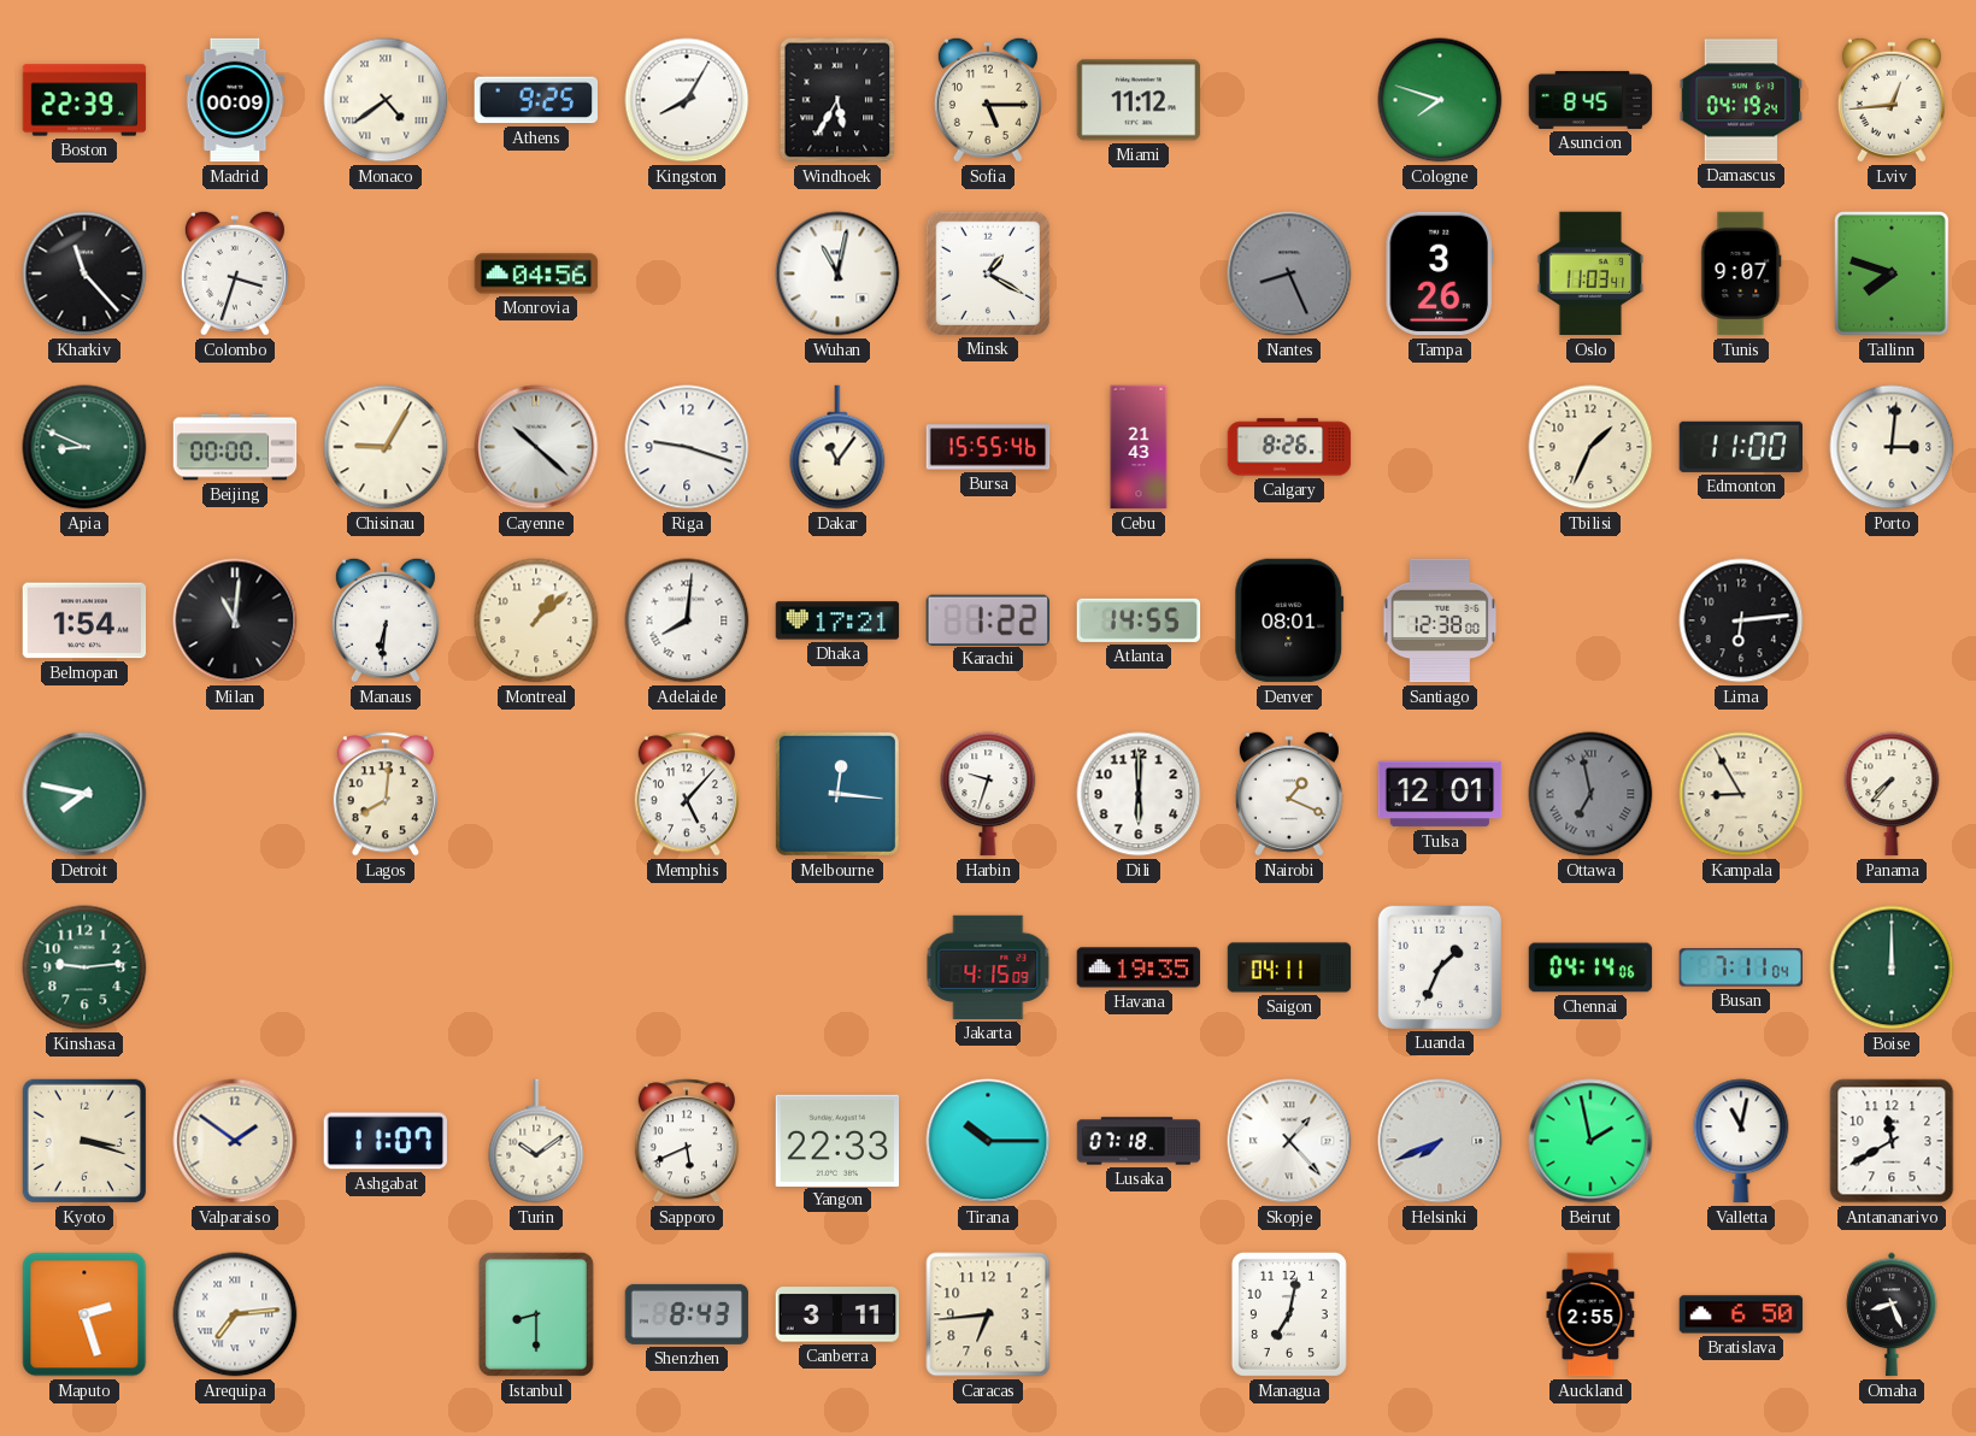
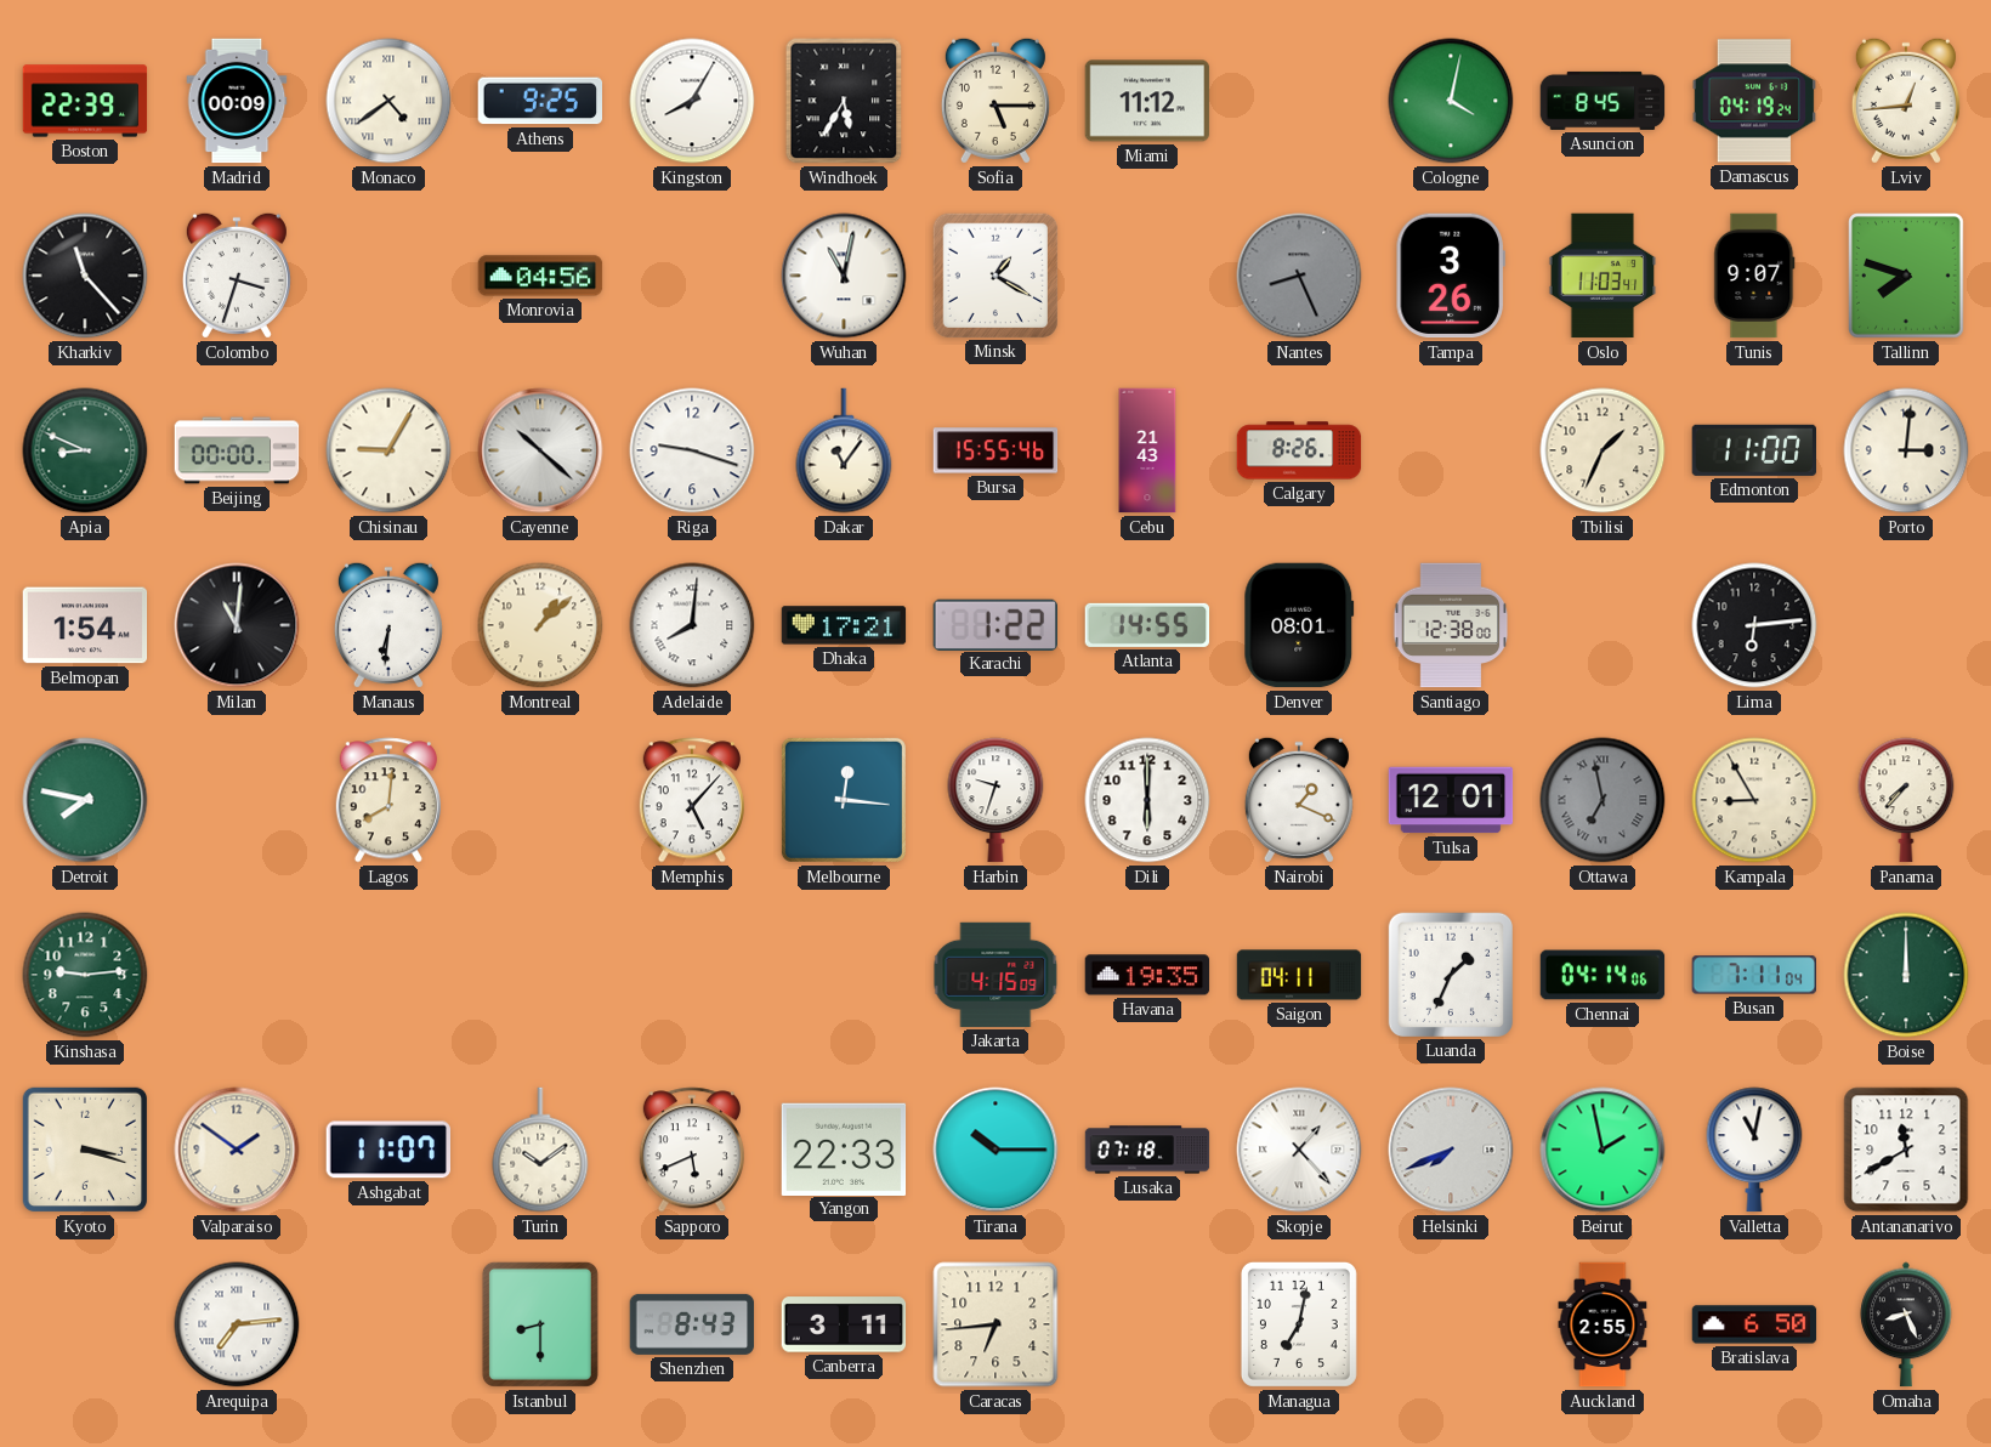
Cologne: 7:48 -> 4:02 (1451, 101)
Maputo: 2:27 -> none (84, 1314)
